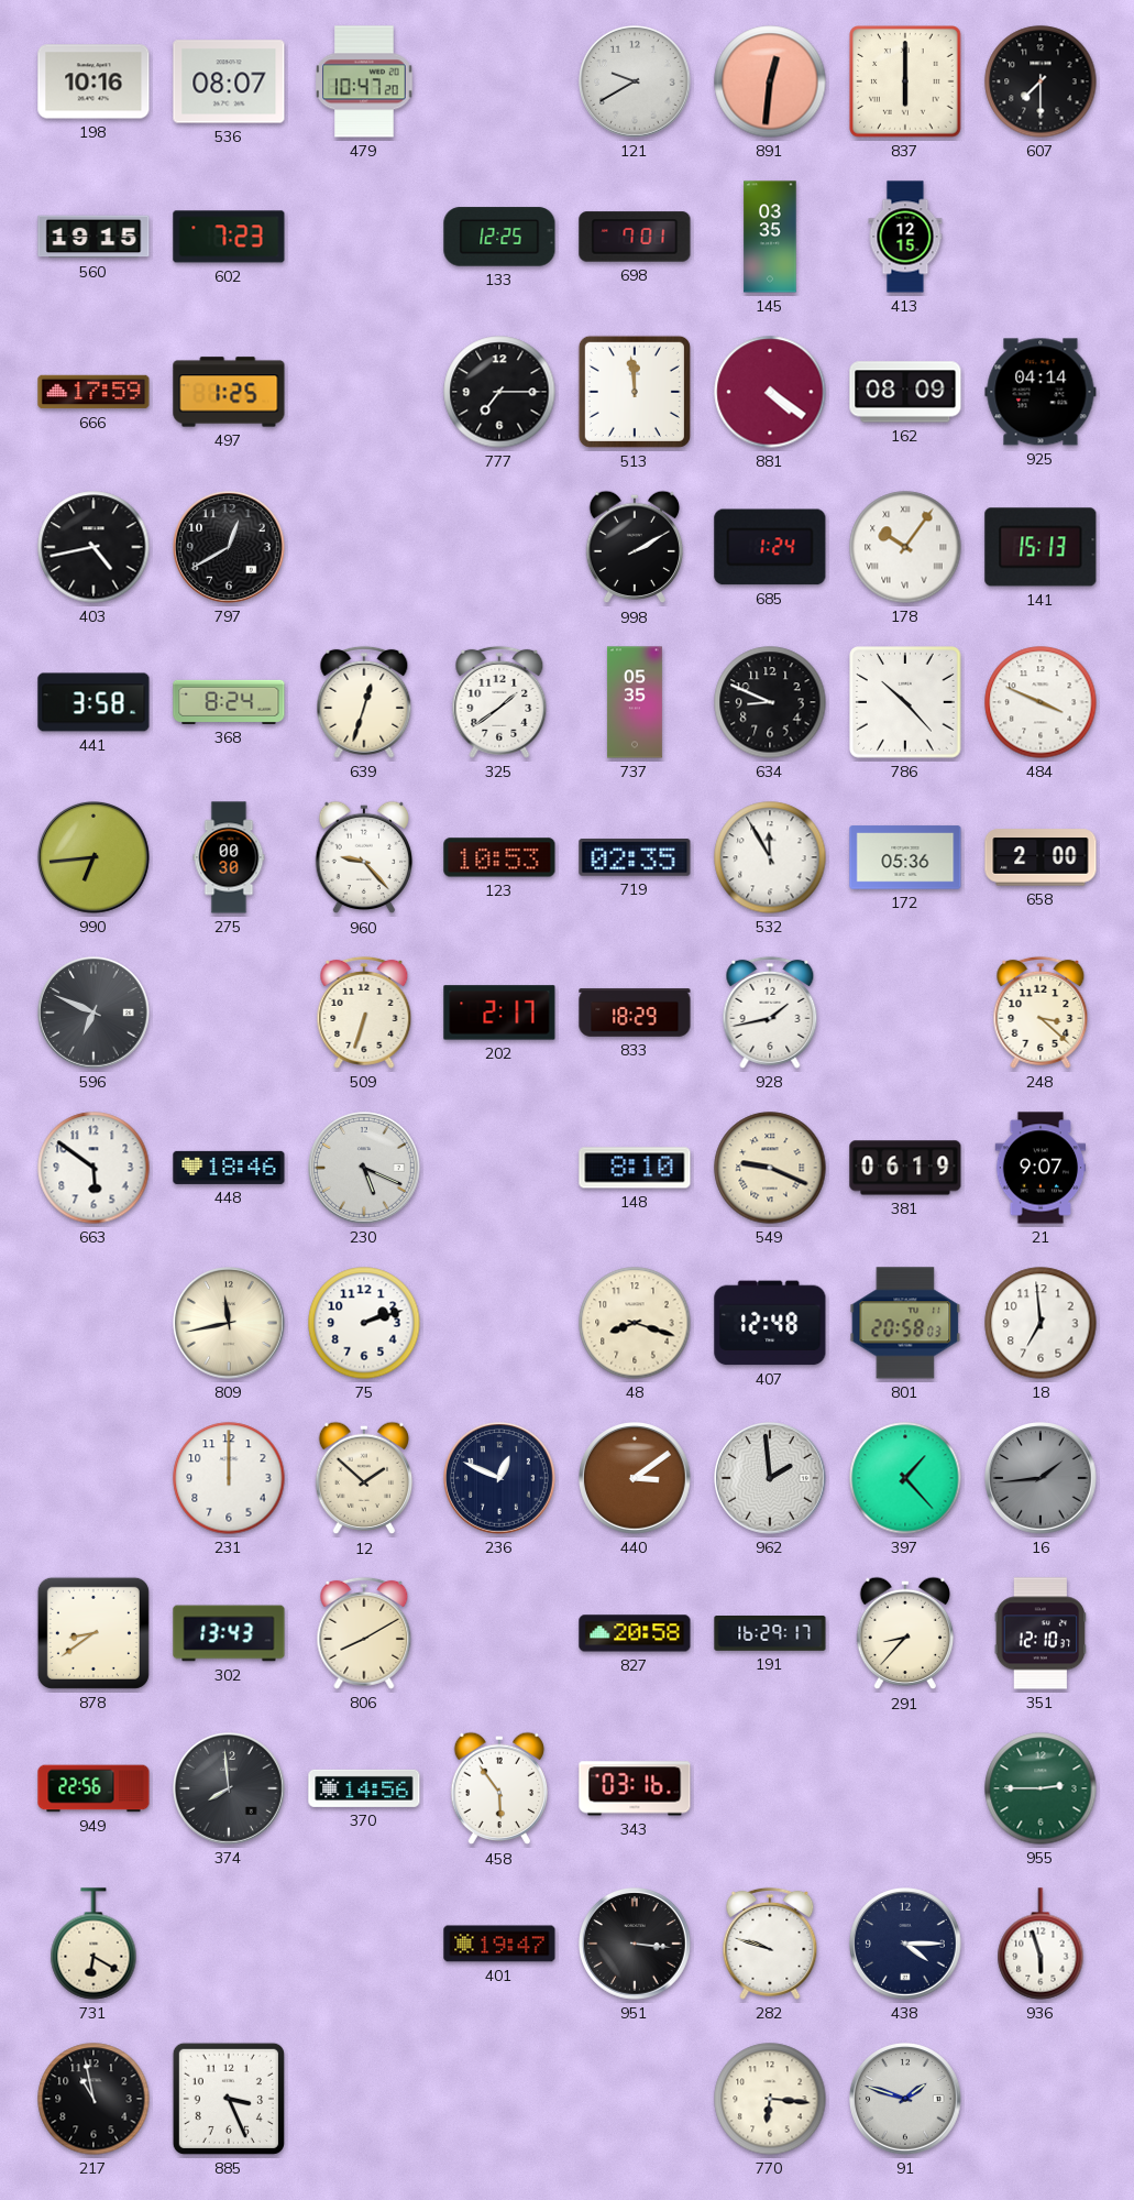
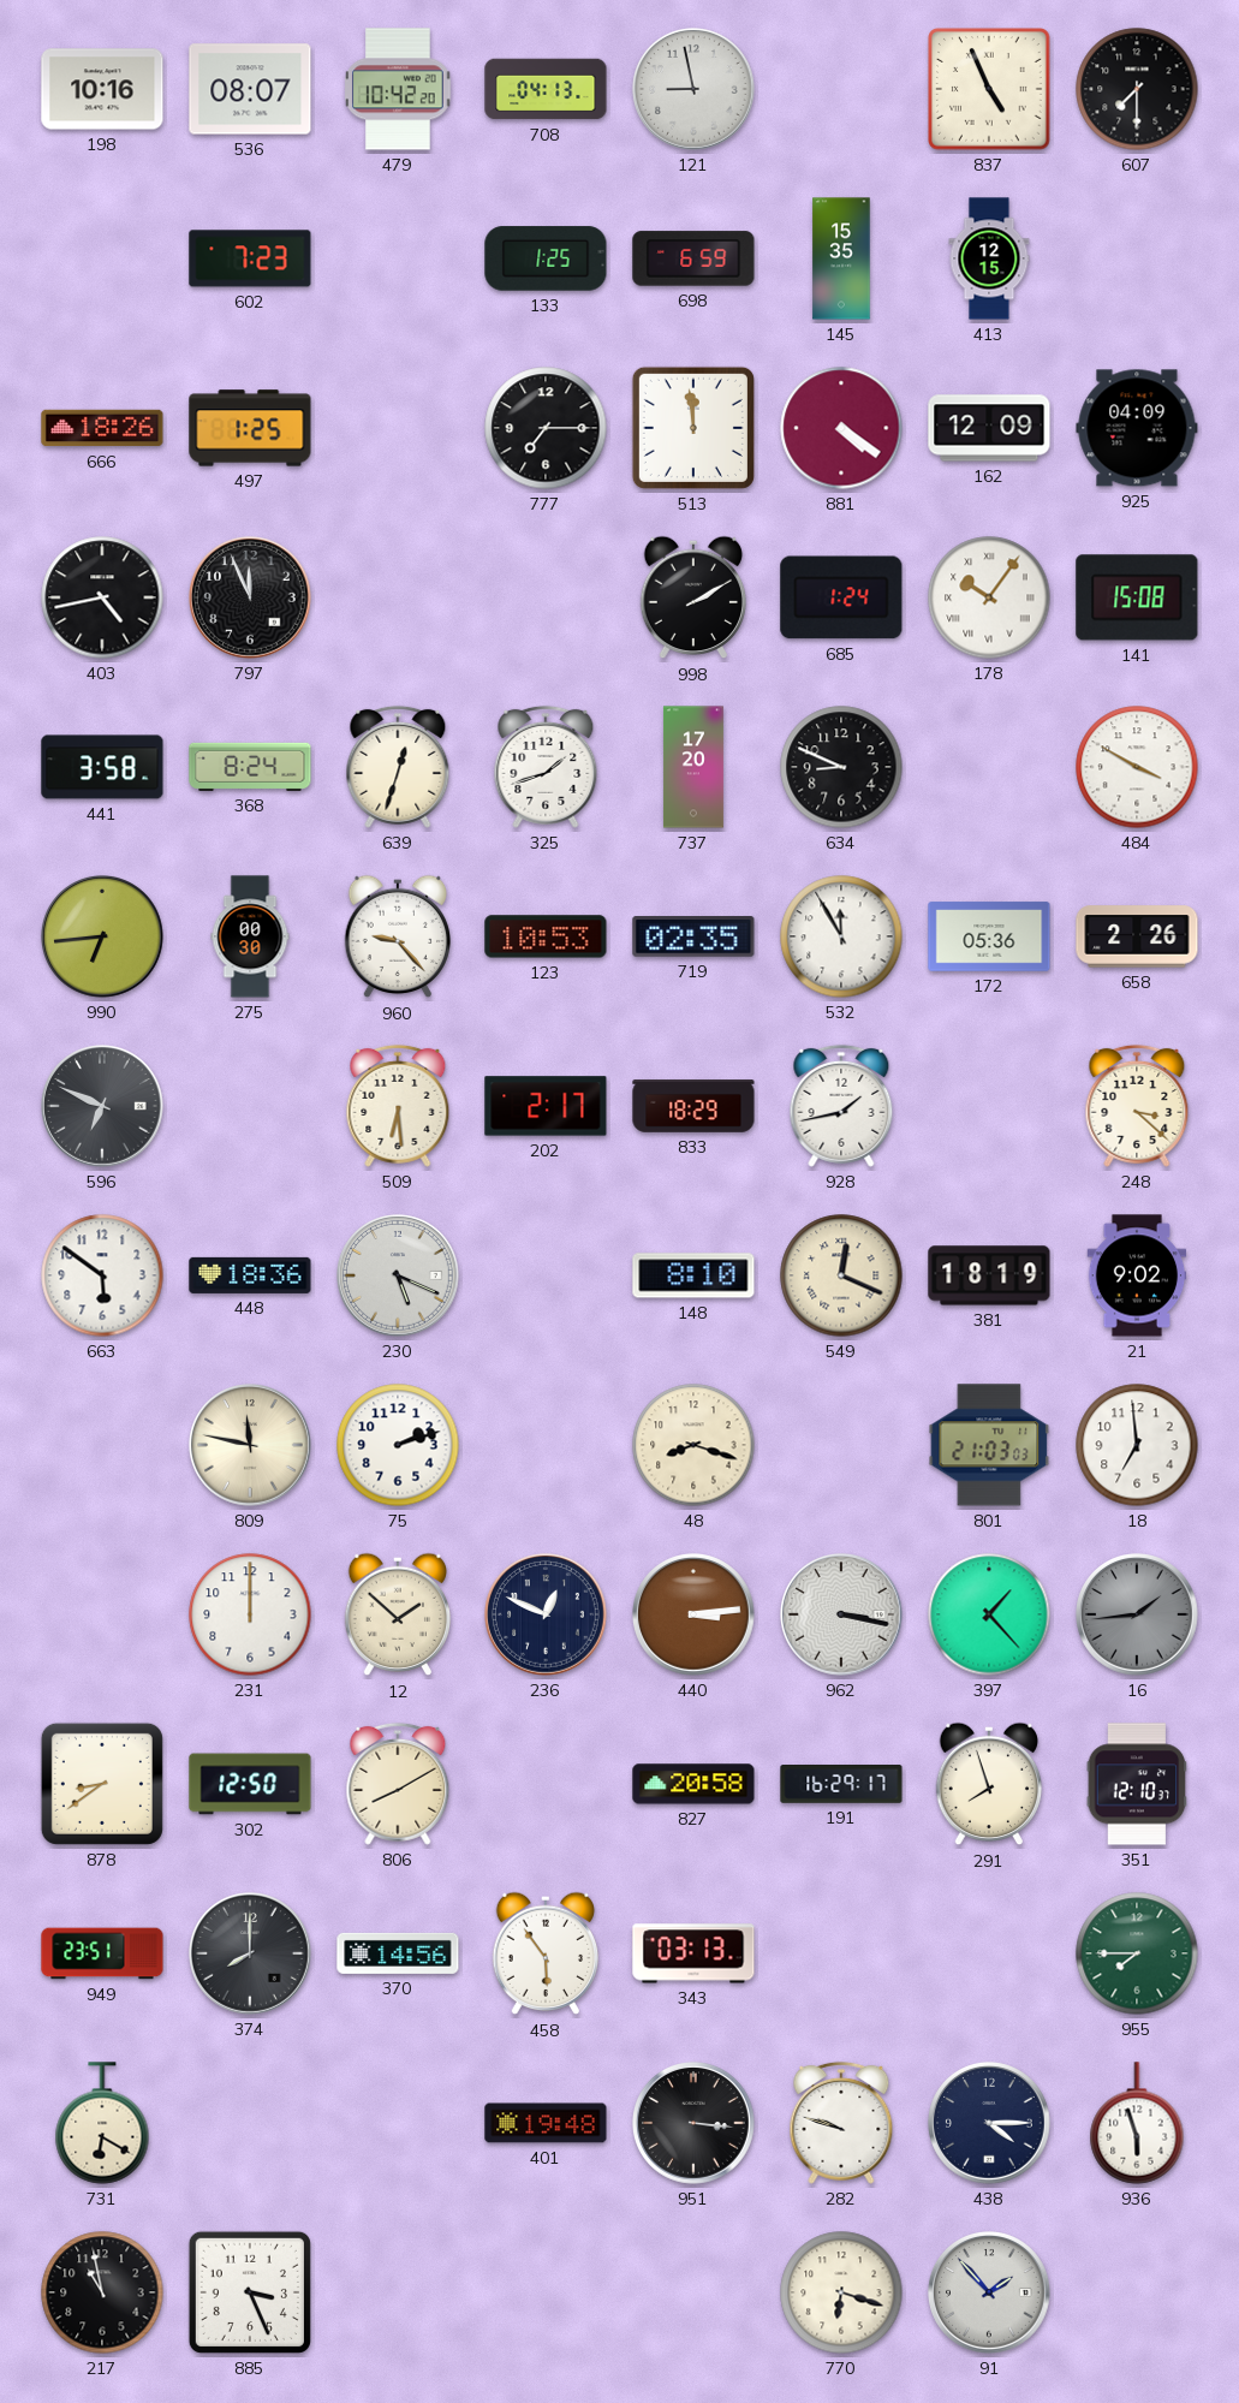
479: 10:47 -> 10:42 (398, 89)
708: none -> 04:13 (546, 89)
121: 9:40 -> 8:58 (693, 89)
891: 12:31 -> none (770, 81)
837: 6:00 -> 4:56 (989, 89)
560: 19:15 -> none (93, 237)
133: 12:25 -> 1:25 (546, 258)
698: 7:01 -> 6:59 (693, 258)
145: 03:35 -> 15:35 (841, 258)
666: 17:59 -> 18:26 (102, 428)
162: 08:09 -> 12:09 (989, 428)
925: 04:14 -> 04:09 (1137, 428)
797: 12:40 -> 11:56 (250, 597)
141: 15:13 -> 15:08 (1137, 597)
325: 1:39 -> 1:42 (546, 767)
737: 05:35 -> 17:20 (693, 767)
786: 10:23 -> none (905, 702)
484: 3:49 -> 3:50 (1137, 767)
658: 2:00 -> 2:26 (1137, 936)
509: 6:33 -> 6:29 (398, 1106)
448: 18:46 -> 18:36 (250, 1275)
549: 9:19 -> 12:19 (841, 1275)
381: 06:19 -> 18:19 (989, 1275)
21: 9:07 -> 9:02 (1137, 1275)
809: 11:43 -> 11:47 (250, 1445)
407: 12:48 -> none (770, 1323)
801: 20:58 -> 21:03 (989, 1445)
440: 3:09 -> 3:14 (693, 1614)
962: 1:59 -> 3:17 (841, 1614)
302: 13:43 -> 12:50 (250, 1784)
291: 8:37 -> 7:57 (989, 1784)
949: 22:56 -> 23:51 (102, 1953)
374: 7:59 -> 8:00 (250, 1953)
343: 03:16 -> 03:13 (693, 1953)
955: 2:45 -> 7:45 (1137, 1953)
401: 19:47 -> 19:48 (546, 2123)
770: 6:16 -> 6:18 (841, 2292)
91: 1:48 -> 1:53 (989, 2292)
